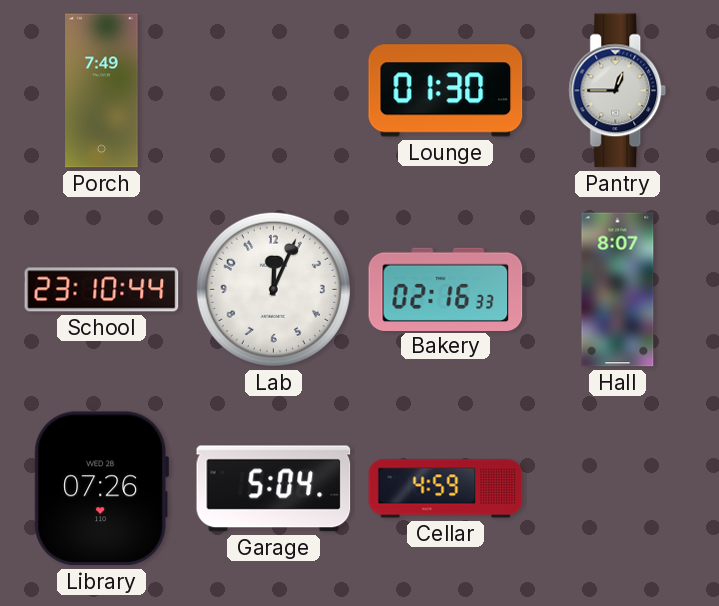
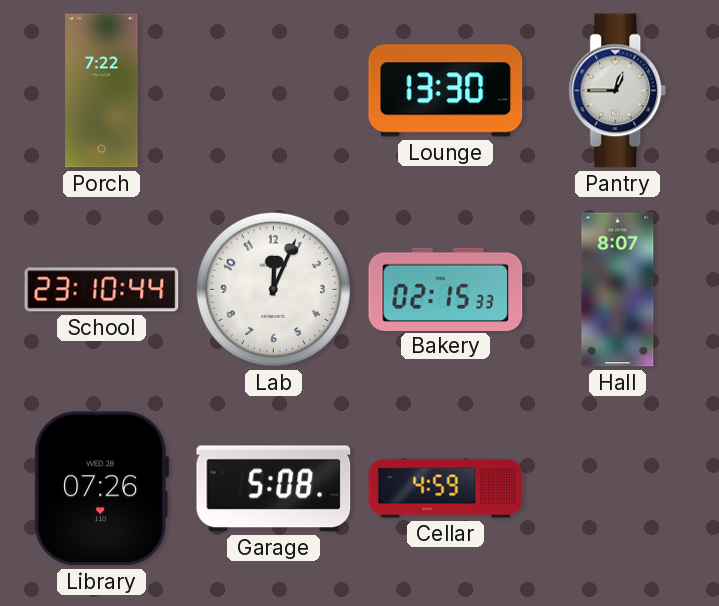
Porch: 7:49 -> 7:22 (102, 91)
Lounge: 01:30 -> 13:30 (446, 91)
Bakery: 02:16 -> 02:15 (446, 289)
Garage: 5:04 -> 5:08 (274, 489)
